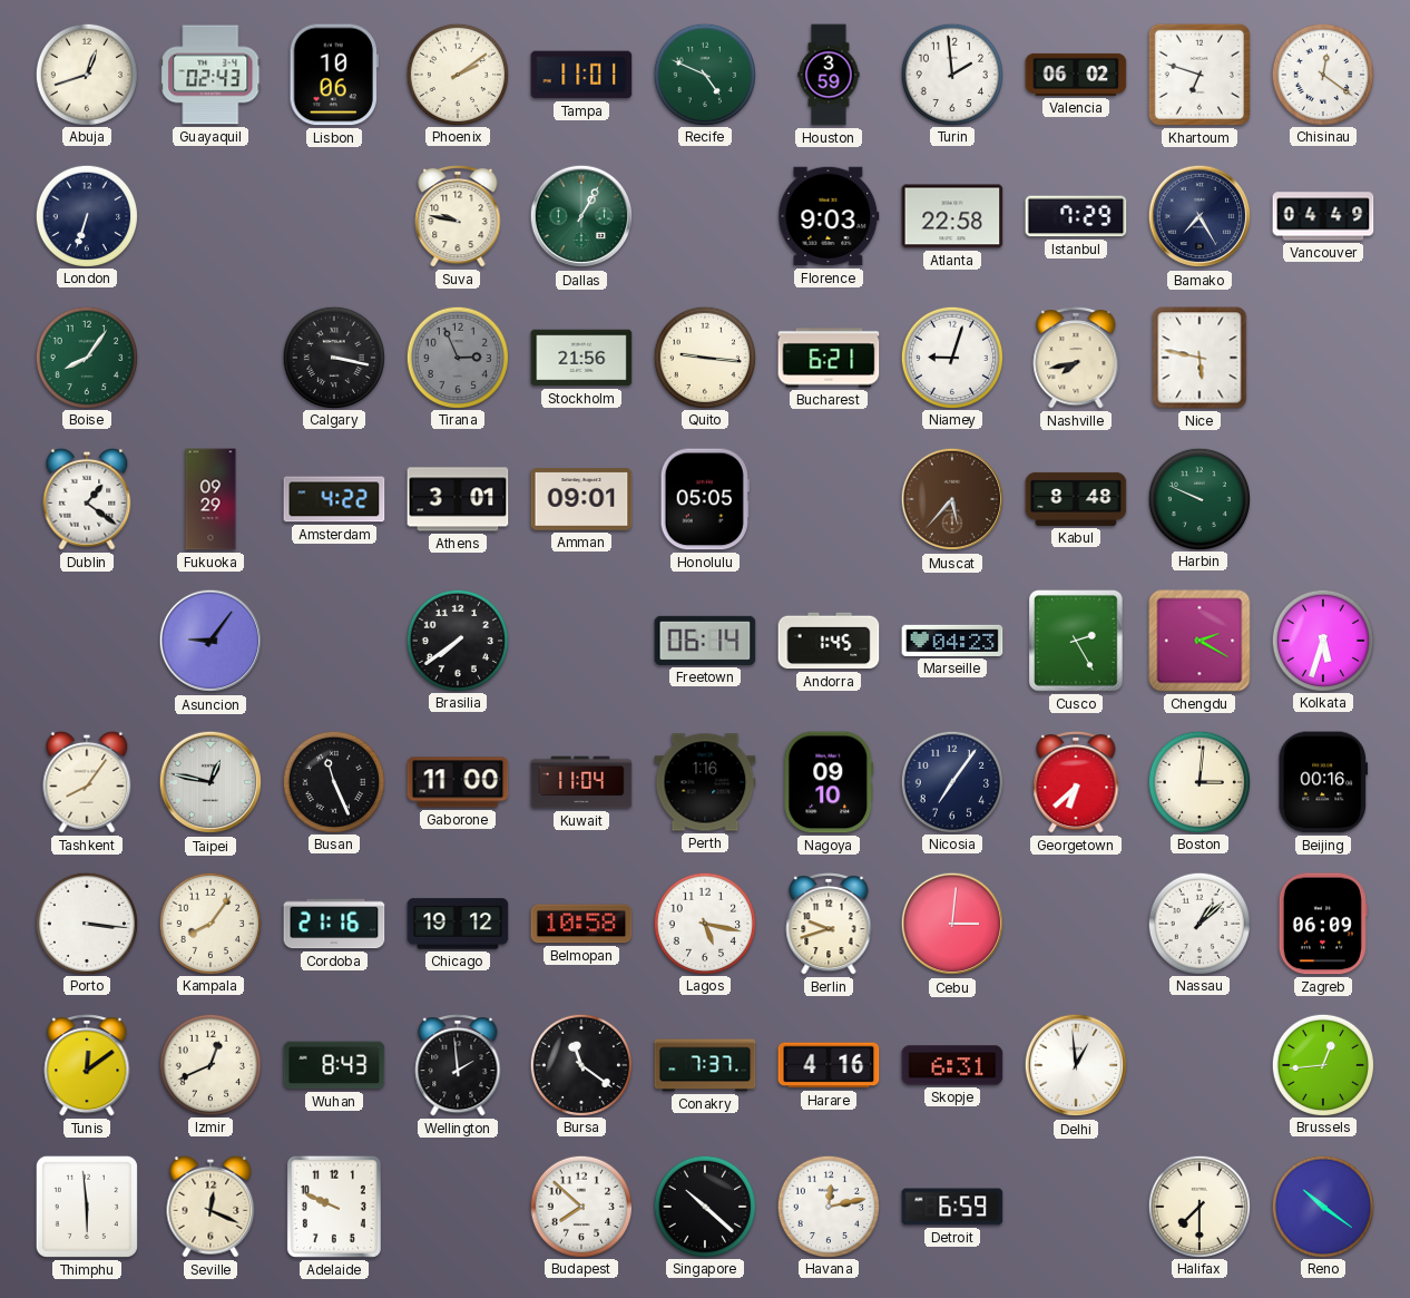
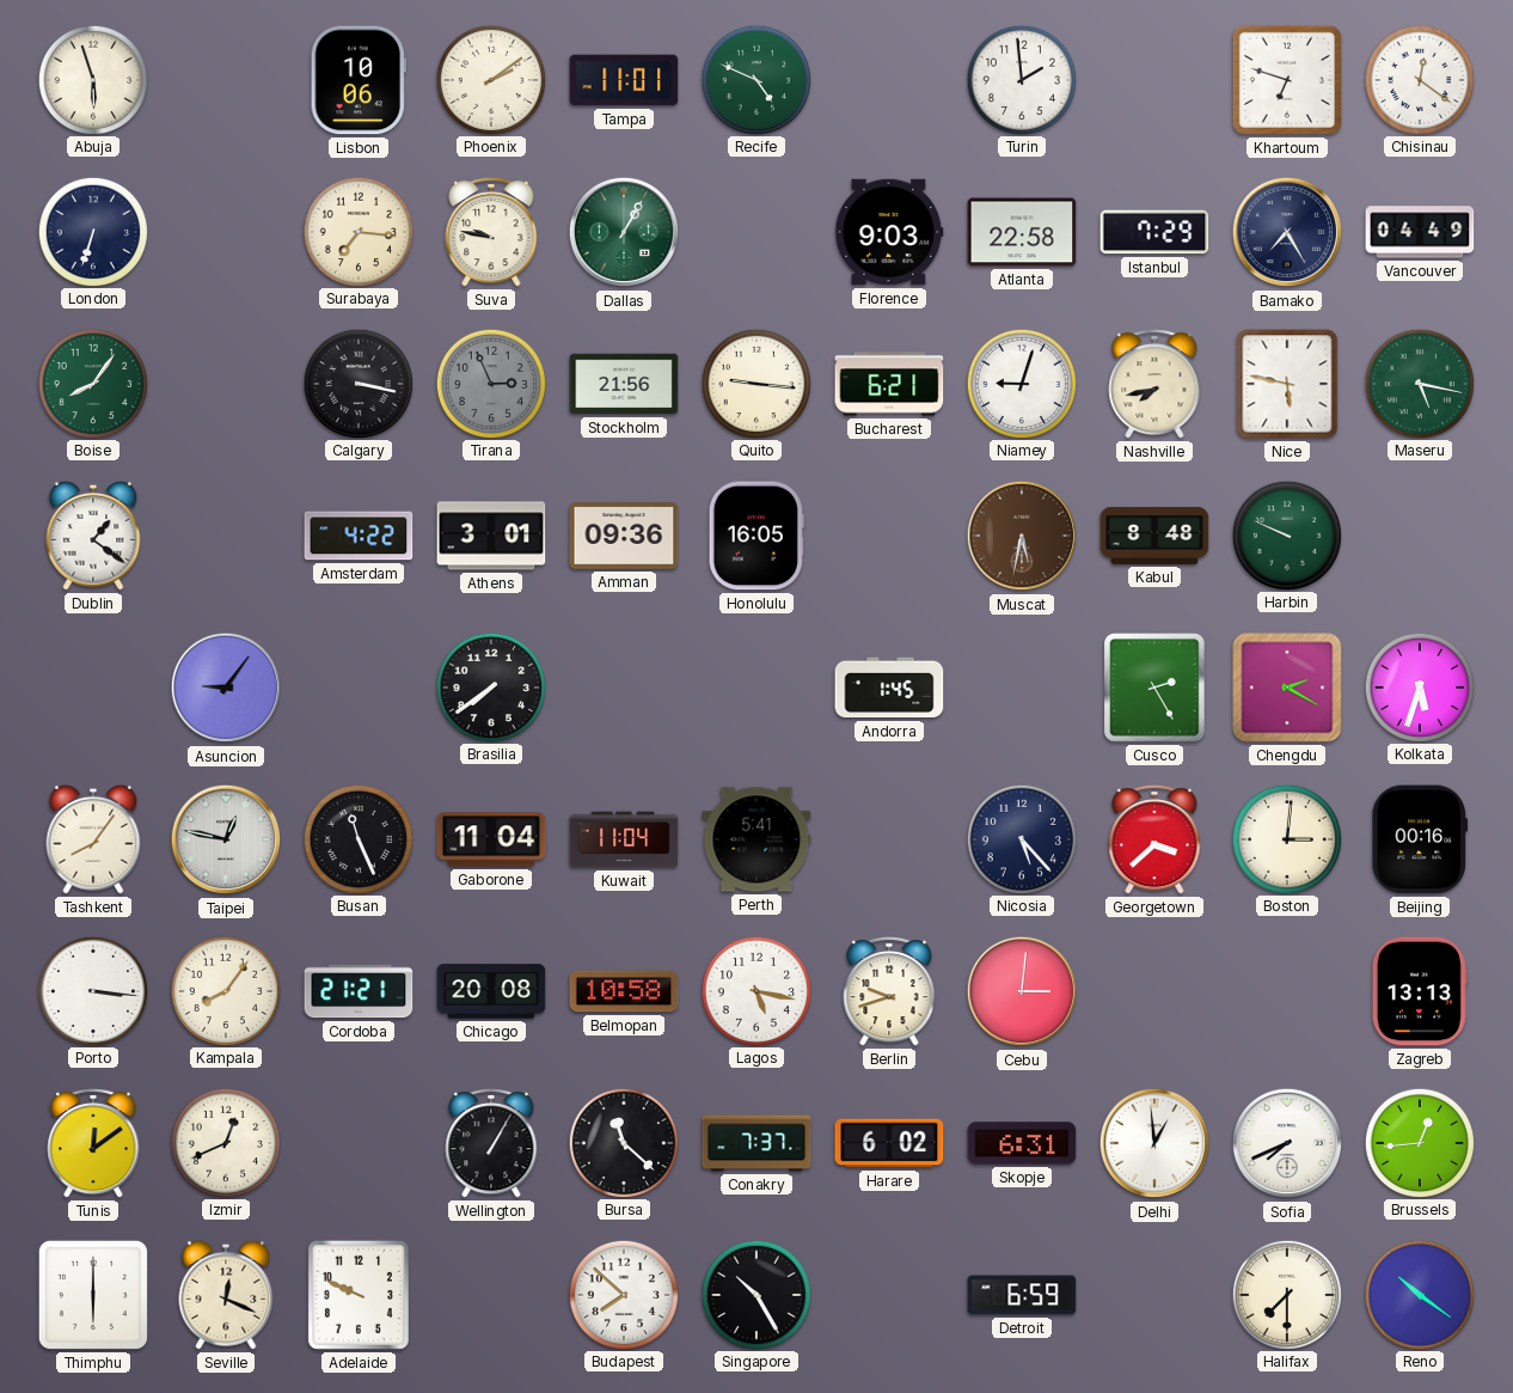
Abuja: 12:42 -> 5:57 (92, 79)
Guayaquil: 02:43 -> none (210, 75)
Houston: 3:59 -> none (829, 75)
Valencia: 06:02 -> none (1076, 75)
Surabaya: none -> 7:16 (357, 231)
Maseru: none -> 5:17 (1419, 383)
Fukuoka: 09:29 -> none (210, 499)
Amman: 09:01 -> 09:36 (624, 536)
Honolulu: 05:05 -> 16:05 (756, 536)
Muscat: 5:37 -> 5:32 (1022, 536)
Freetown: 06:14 -> none (705, 641)
Marseille: 04:23 -> none (952, 641)
Gaborone: 11:00 -> 11:04 (491, 839)
Perth: 1:16 -> 5:41 (756, 839)
Nagoya: 09:10 -> none (829, 782)
Nicosia: 7:06 -> 5:23 (1021, 838)
Georgetown: 6:38 -> 3:38 (1154, 841)
Cordoba: 21:16 -> 21:21 (359, 991)
Chicago: 19:12 -> 20:08 (491, 991)
Nassau: 1:08 -> none (1198, 923)
Zagreb: 06:09 -> 13:13 (1420, 991)
Wuhan: 8:43 -> none (334, 1065)
Wellington: 1:59 -> 1:05 (491, 1144)
Bursa: 11:21 -> 11:22 (623, 1142)
Harare: 4:16 -> 6:02 (889, 1143)
Sofia: none -> 7:41 (1287, 1143)
Thimphu: 5:59 -> 6:00 (93, 1295)
Singapore: 10:22 -> 10:25 (755, 1294)
Havana: 12:13 -> none (828, 1206)
